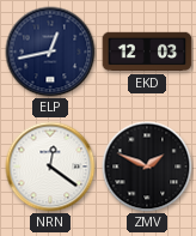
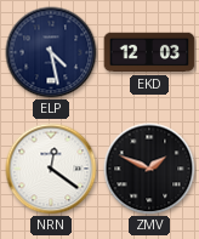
ELP: 12:43 -> 4:28 (51, 52)
